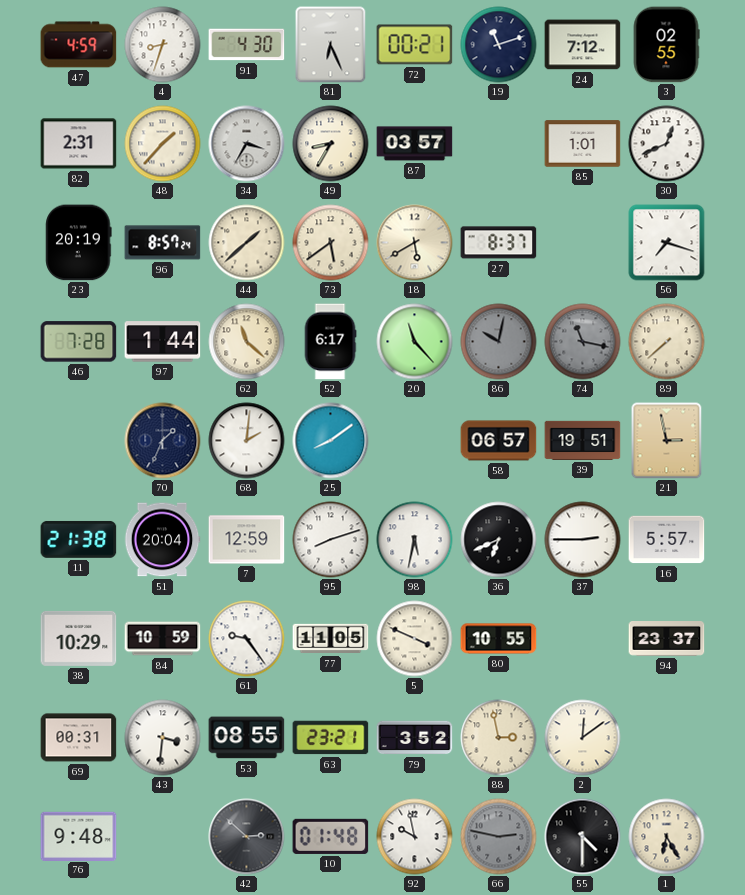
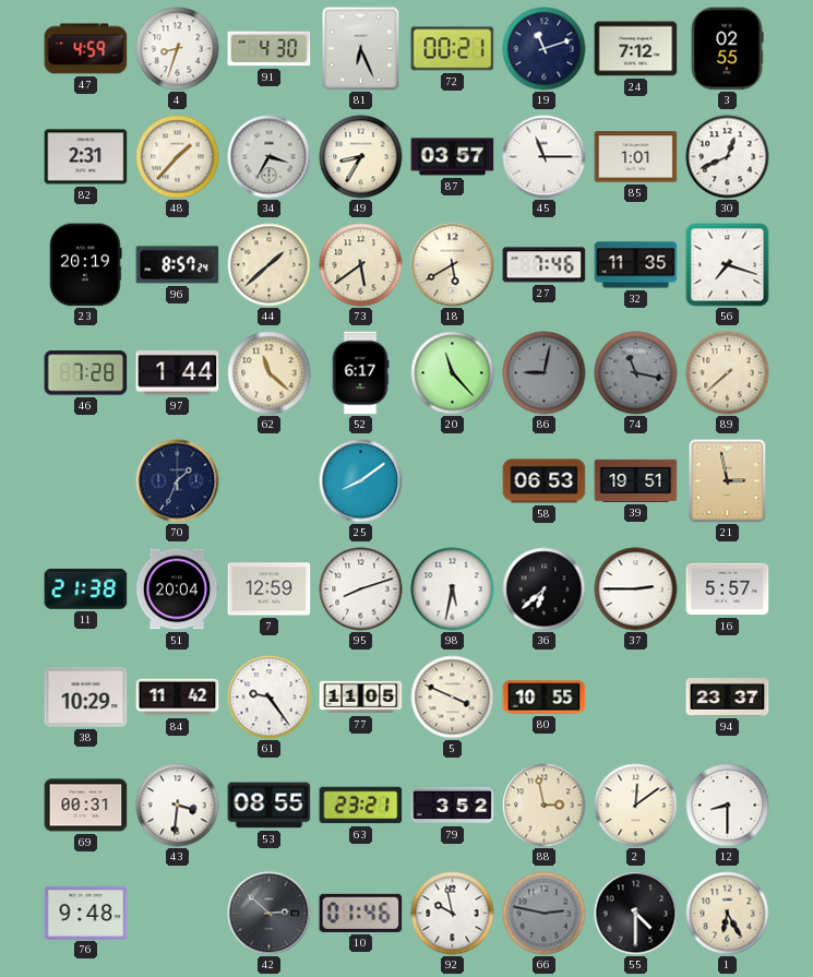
45: none -> 11:15 (545, 157)
27: 8:37 -> 7:46 (545, 265)
32: none -> 11:35 (636, 265)
86: 10:02 -> 9:02 (545, 373)
68: 2:01 -> none (247, 441)
58: 06:57 -> 06:53 (545, 481)
36: 6:41 -> 6:38 (545, 589)
84: 10:59 -> 11:42 (178, 698)
12: none -> 8:30 (728, 806)
10: 01:48 -> 01:46 (361, 913)
